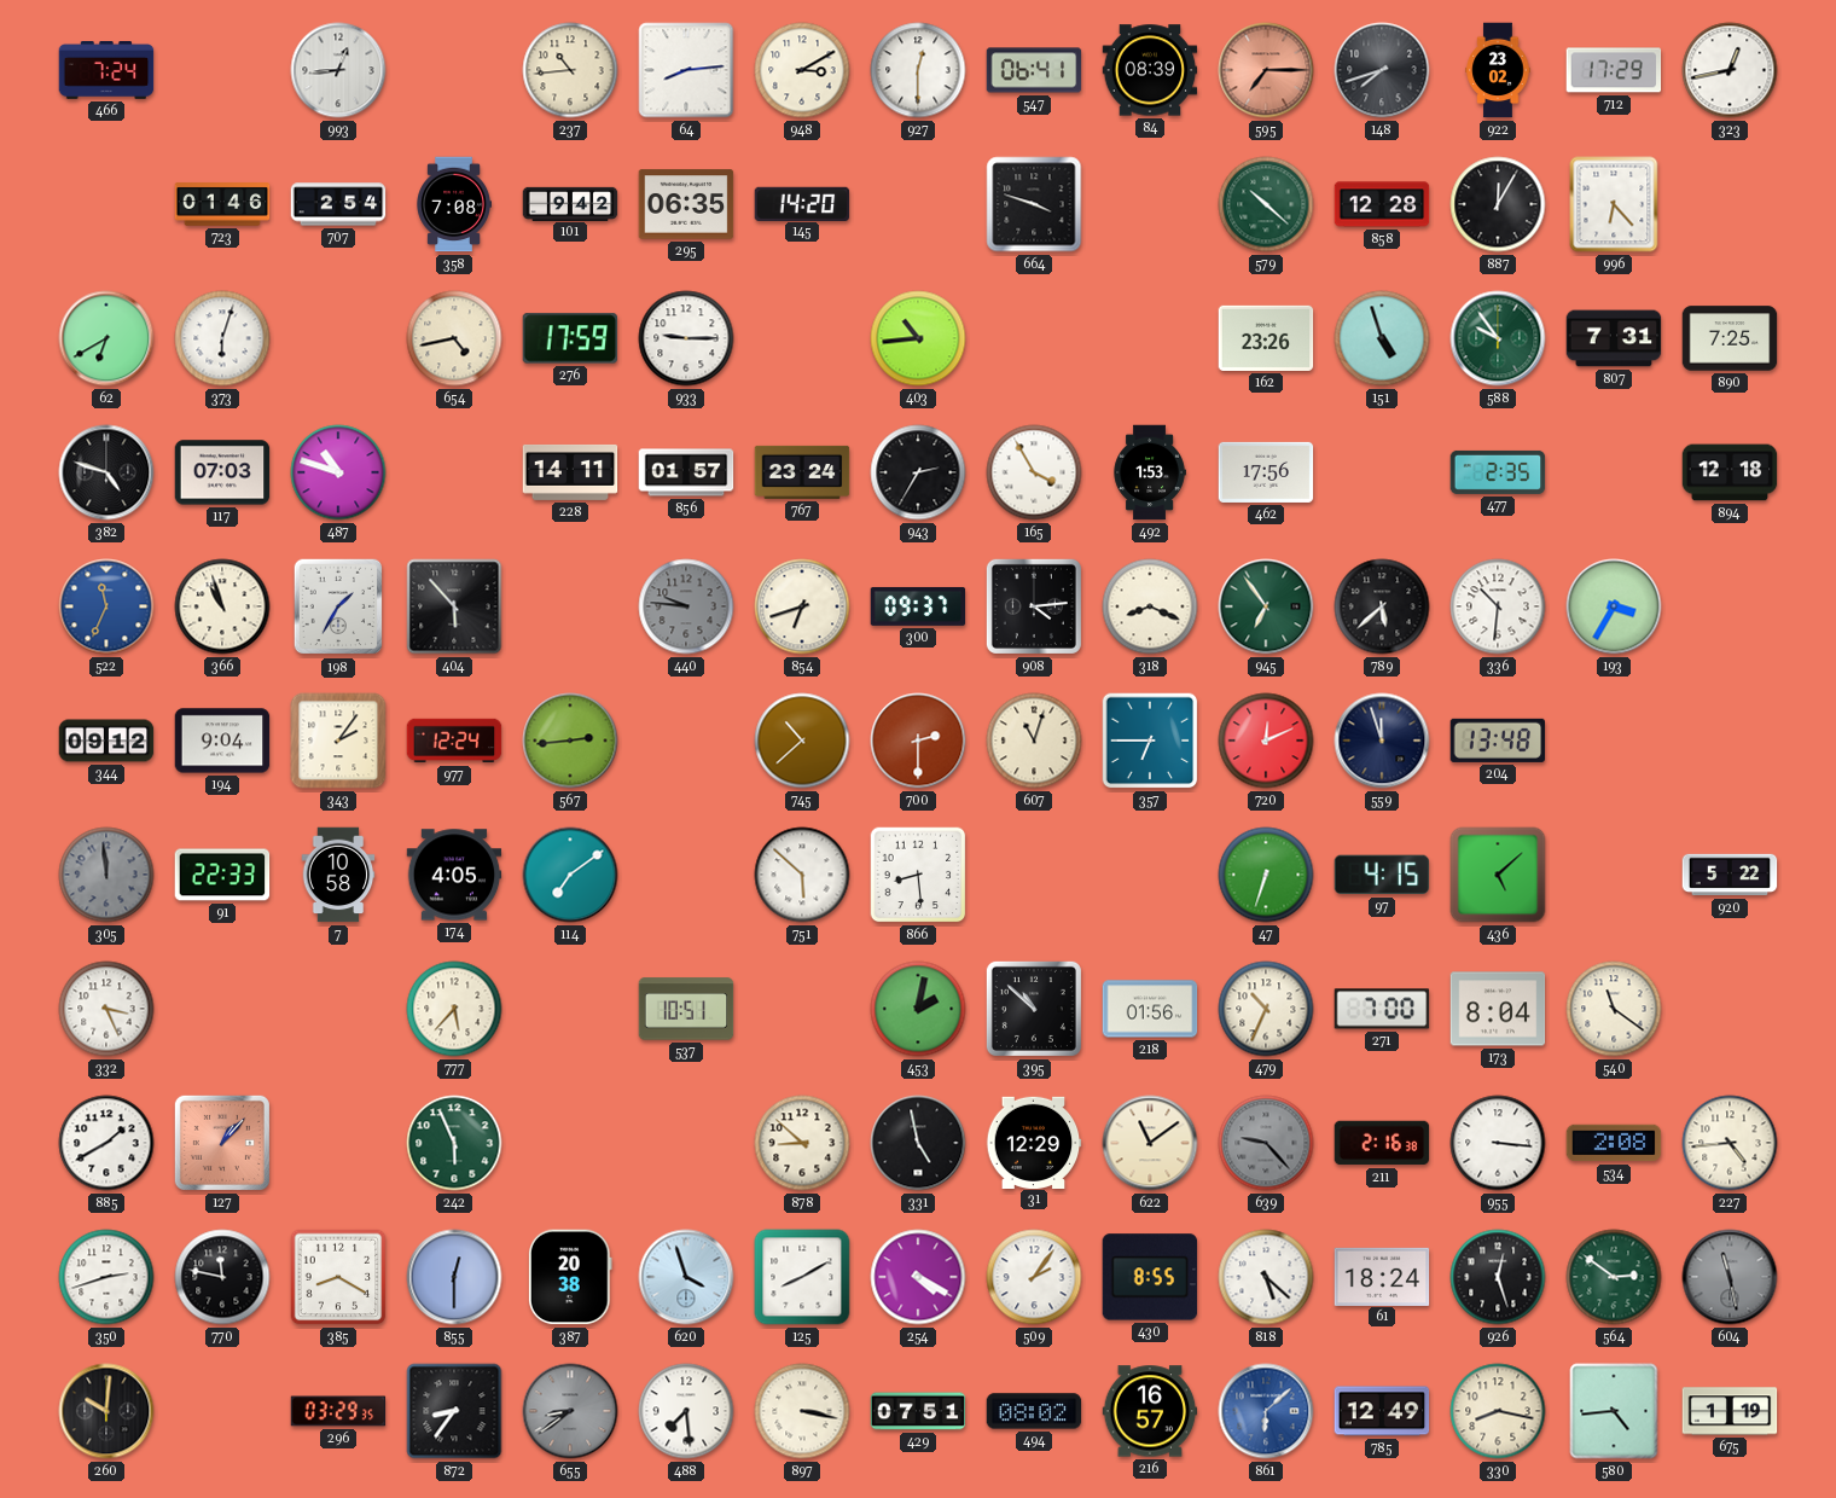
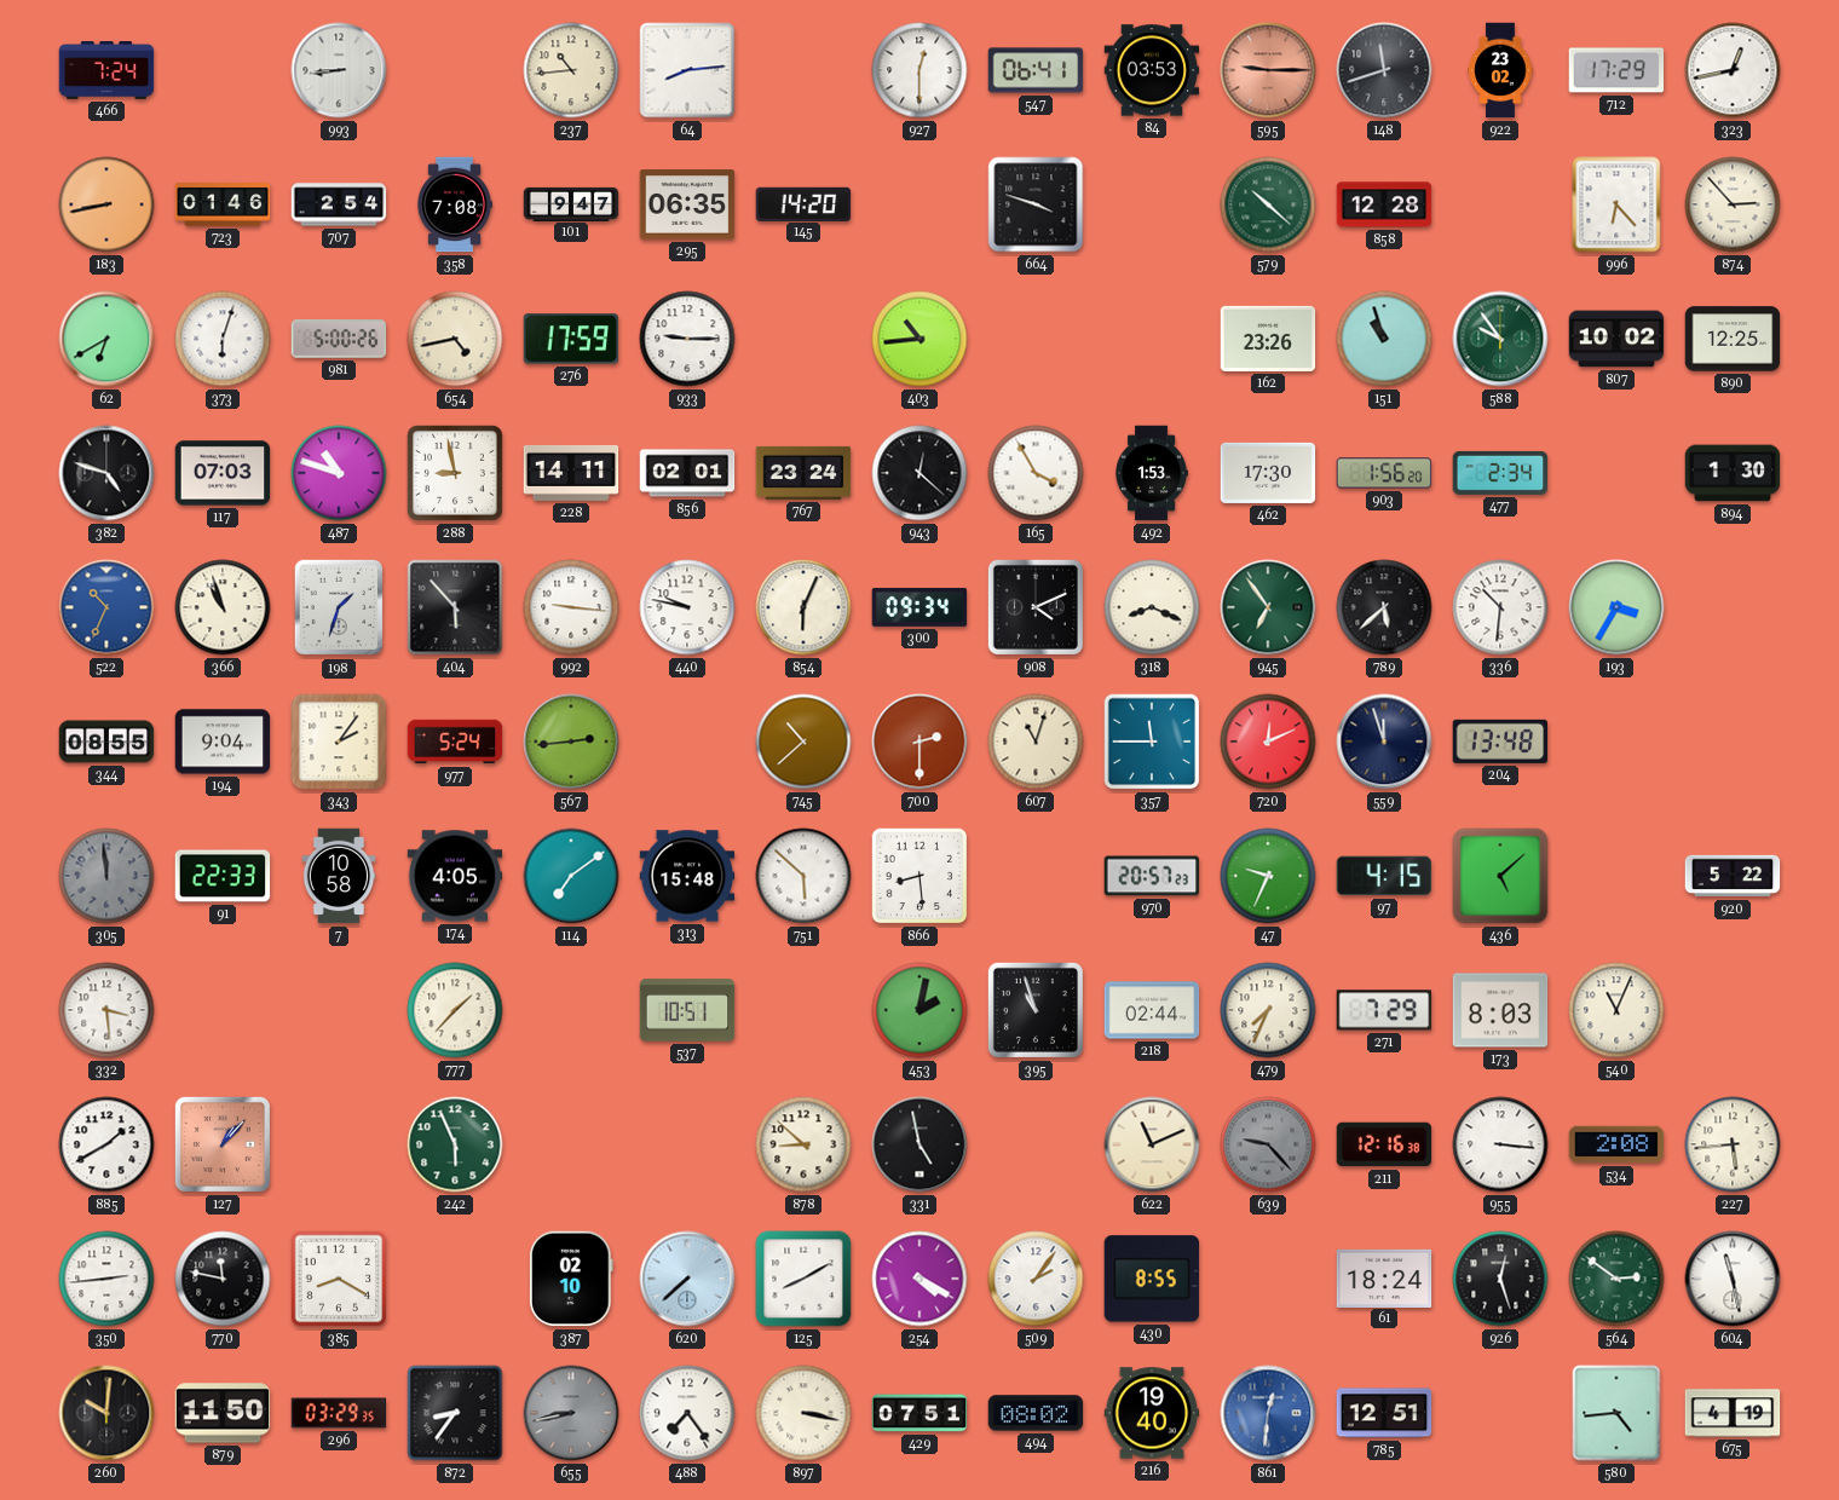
993: 12:44 -> 8:44 (339, 70)
948: 3:10 -> none (802, 70)
84: 08:39 -> 03:53 (1152, 70)
595: 7:15 -> 9:15 (1268, 70)
148: 7:42 -> 11:42 (1384, 70)
183: none -> 8:43 (106, 204)
101: 9:42 -> 9:47 (571, 203)
887: 12:05 -> none (1498, 204)
874: none -> 2:53 (1733, 204)
981: none -> 5:00 (339, 339)
151: 4:57 -> 10:57 (1384, 339)
807: 7:31 -> 10:02 (1616, 339)
890: 7:25 -> 12:25 (1733, 339)
288: none -> 8:58 (455, 473)
856: 01:57 -> 02:01 (687, 473)
943: 2:35 -> 12:22 (919, 473)
462: 17:56 -> 17:30 (1268, 473)
903: none -> 1:56 (1384, 473)
477: 2:35 -> 2:34 (1500, 473)
894: 12:18 -> 1:30 (1733, 473)
522: 11:34 -> 10:34 (106, 607)
198: 1:35 -> 1:33 (339, 607)
992: none -> 9:16 (571, 607)
440: 9:46 -> 9:47 (687, 607)
440 dial: grey -> white (687, 607)
854: 6:42 -> 6:04 (803, 607)
300: 09:37 -> 09:34 (919, 607)
908: 4:14 -> 4:11 (1036, 607)
344: 09:12 -> 08:55 (106, 742)
977: 12:24 -> 5:24 (455, 742)
357: 6:45 -> 11:45 (1152, 742)
313: none -> 15:48 (687, 876)
970: none -> 20:57 (1152, 876)
47: 6:33 -> 9:34 (1268, 876)
332: 3:26 -> 3:29 (106, 1010)
777: 5:37 -> 1:37 (455, 1010)
395: 10:52 -> 10:57 (1036, 1010)
218: 01:56 -> 02:44 (1152, 1010)
479: 10:34 -> 7:34 (1268, 1010)
271: 7:00 -> 7:29 (1384, 1010)
173: 8:04 -> 8:03 (1500, 1010)
540: 11:21 -> 11:04 (1616, 1010)
31: 12:29 -> none (1034, 1142)
622: 11:09 -> 11:11 (1152, 1144)
211: 2:16 -> 12:16 (1384, 1144)
227: 4:44 -> 5:44 (1733, 1144)
350: 2:42 -> 2:44 (106, 1279)
855: 12:30 -> none (454, 1277)
387: 20:38 -> 02:10 (571, 1279)
620: 3:57 -> 7:38 (687, 1279)
818: 5:22 -> none (1266, 1277)
604 dial: grey -> white (1733, 1279)
879: none -> 11:50 (223, 1413)
655: 8:39 -> 8:43 (571, 1413)
488: 7:29 -> 7:24 (687, 1413)
216: 16:57 -> 19:40 (1152, 1413)
861: 6:08 -> 12:31 (1268, 1413)
785: 12:49 -> 12:51 (1384, 1413)
330: 8:17 -> none (1498, 1411)
675: 1:19 -> 4:19 (1733, 1413)
